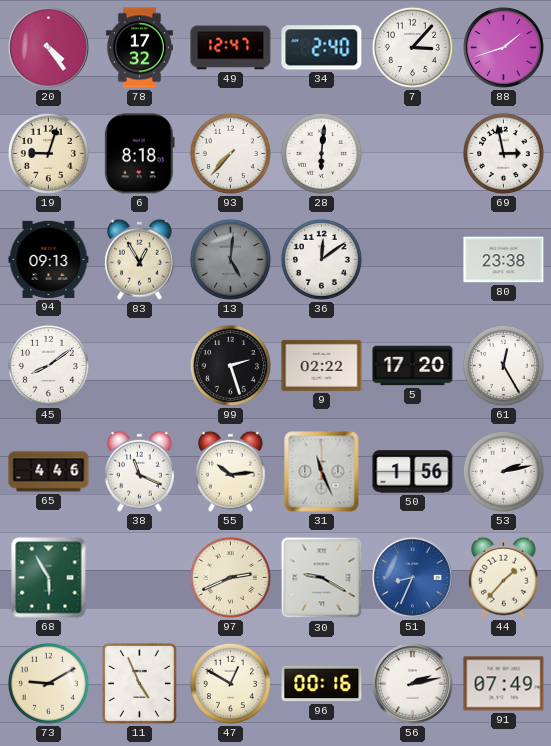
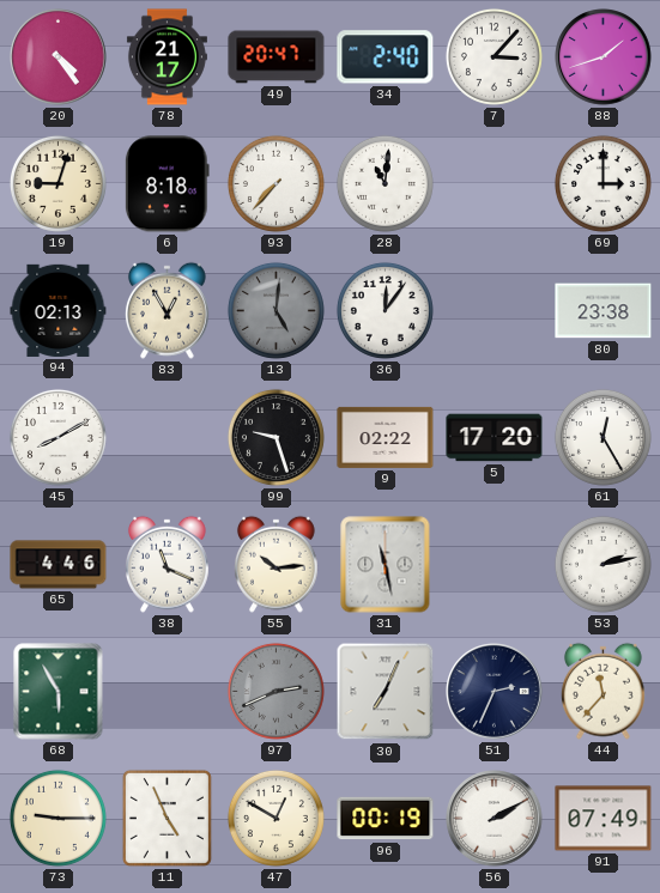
78: 17:32 -> 21:17 (166, 57)
49: 12:47 -> 20:47 (277, 57)
28: 6:01 -> 11:01 (385, 183)
69: 2:58 -> 3:00 (603, 183)
94: 09:13 -> 02:13 (59, 310)
36: 12:09 -> 12:06 (385, 310)
45: 8:09 -> 8:10 (57, 437)
99: 2:27 -> 9:27 (275, 437)
31: 11:26 -> 11:28 (386, 565)
50: 1:56 -> none (413, 472)
97 dial: cream -> grey (275, 691)
30: 9:20 -> 7:04 (386, 692)
51: 8:34 -> 2:34 (495, 692)
51 dial: blue -> navy (495, 692)
44: 1:37 -> 11:37 (604, 691)
73: 9:10 -> 9:15 (57, 818)
96: 00:16 -> 00:19 (386, 819)
56: 2:13 -> 2:10 (495, 819)
